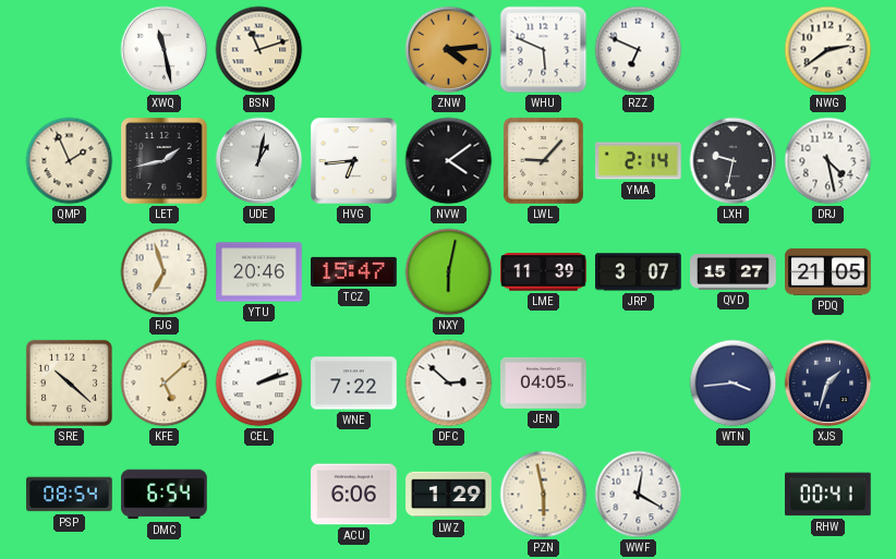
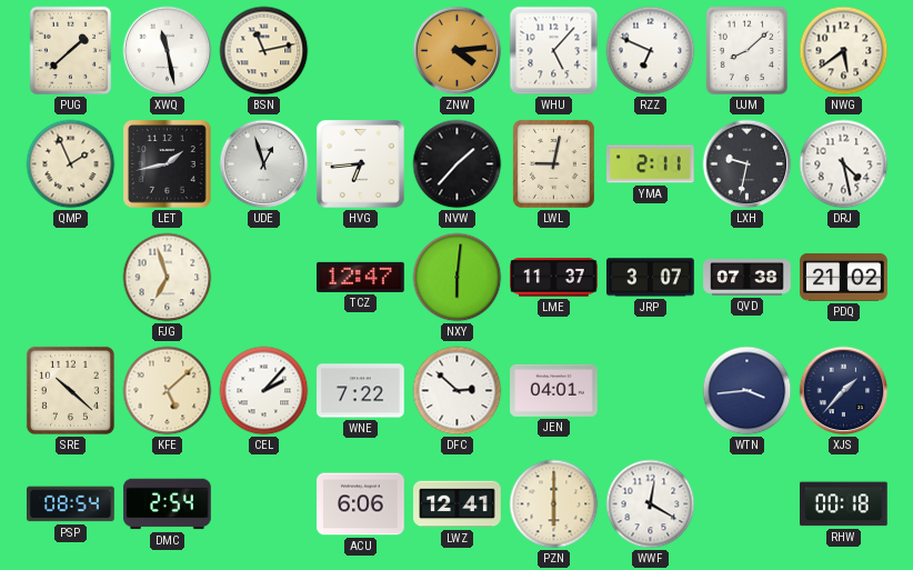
PUG: none -> 1:38 (71, 51)
BSN: 11:12 -> 11:13 (264, 51)
WHU: 5:49 -> 5:07 (554, 51)
UJM: none -> 8:08 (748, 51)
NWG: 2:39 -> 5:39 (844, 51)
UDE: 1:02 -> 12:57 (264, 164)
NVW: 4:09 -> 1:37 (458, 164)
LWL: 9:07 -> 9:02 (553, 163)
YMA: 2:14 -> 2:11 (651, 164)
YTU: 20:46 -> none (259, 272)
TCZ: 15:47 -> 12:47 (361, 277)
NXY: 6:02 -> 6:01 (458, 278)
LME: 11:39 -> 11:37 (554, 278)
QVD: 15:27 -> 07:38 (748, 278)
PDQ: 21:05 -> 21:02 (844, 277)
CEL: 2:12 -> 2:07 (264, 391)
JEN: 04:05 -> 04:01 (554, 390)
XJS: 1:33 -> 1:37 (844, 391)
DMC: 6:54 -> 2:54 (168, 504)
LWZ: 1:29 -> 12:41 (458, 504)
PZN: 5:58 -> 6:00 (554, 504)
RHW: 00:41 -> 00:18 (844, 504)
